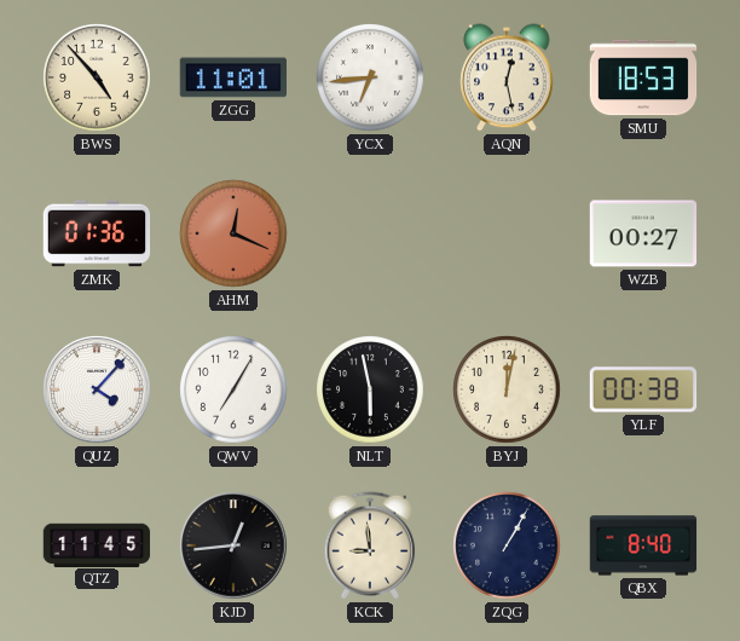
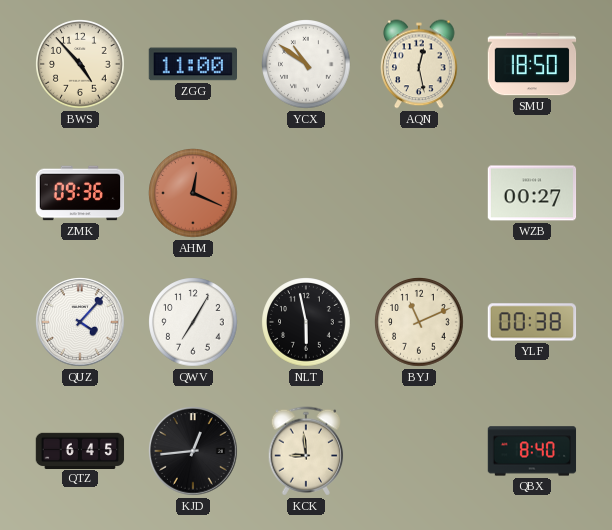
ZGG: 11:01 -> 11:00 (192, 64)
YCX: 6:44 -> 10:51 (306, 64)
SMU: 18:53 -> 18:50 (532, 64)
ZMK: 01:36 -> 09:36 (80, 193)
BYJ: 12:02 -> 11:11 (419, 322)
QTZ: 11:45 -> 6:45 (80, 450)
ZQG: 1:05 -> none (507, 545)
